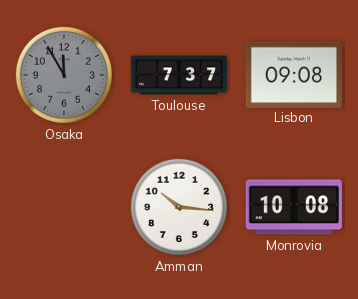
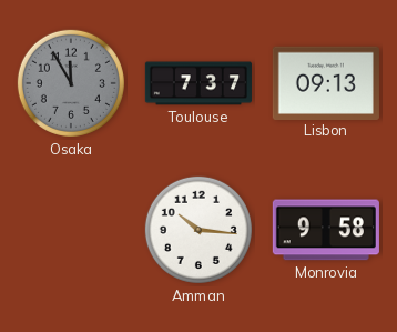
Lisbon: 09:08 -> 09:13 (326, 82)
Monrovia: 10:08 -> 9:58 (326, 230)
